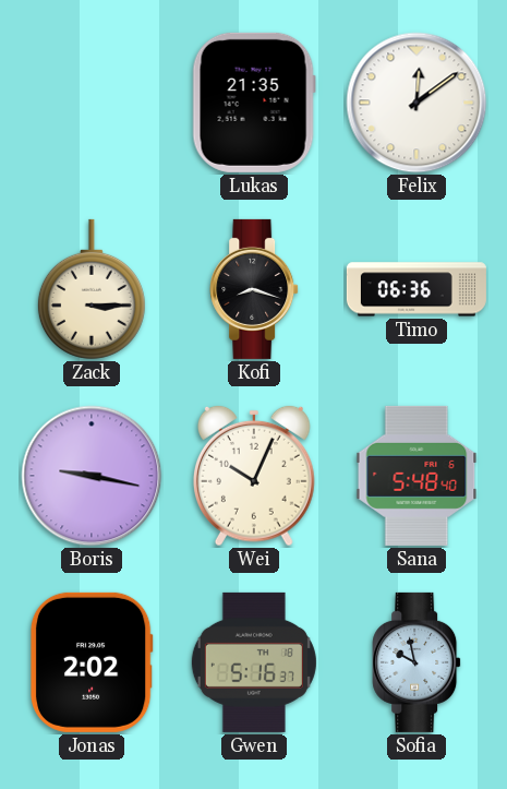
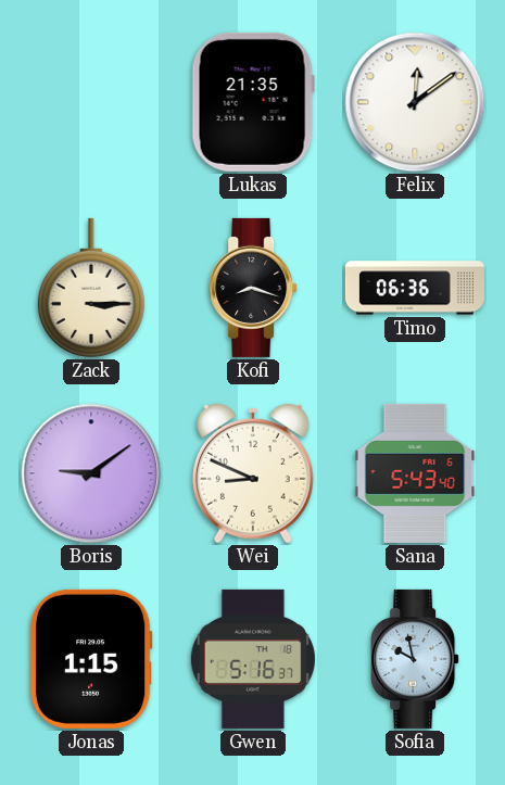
Boris: 9:17 -> 9:09 (91, 473)
Wei: 10:04 -> 8:49 (253, 473)
Sana: 5:48 -> 5:43 (415, 473)
Jonas: 2:02 -> 1:15 (91, 659)
